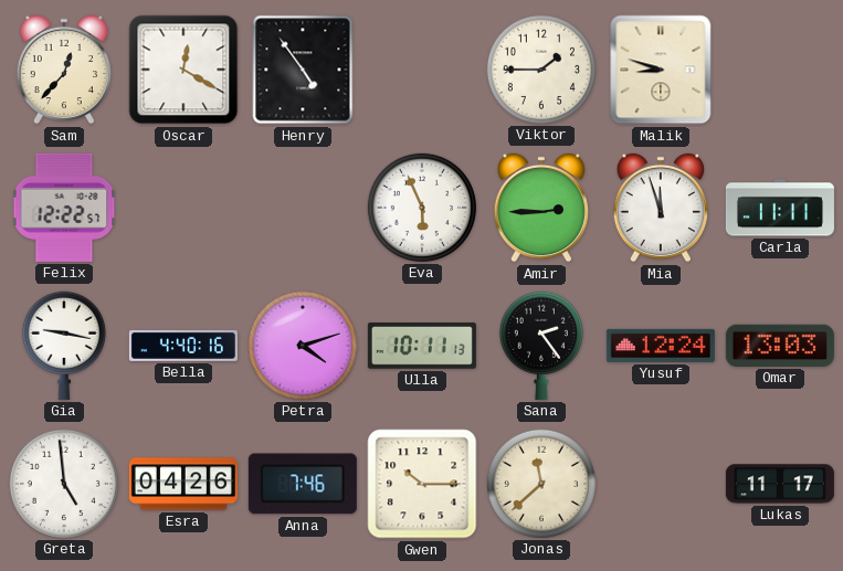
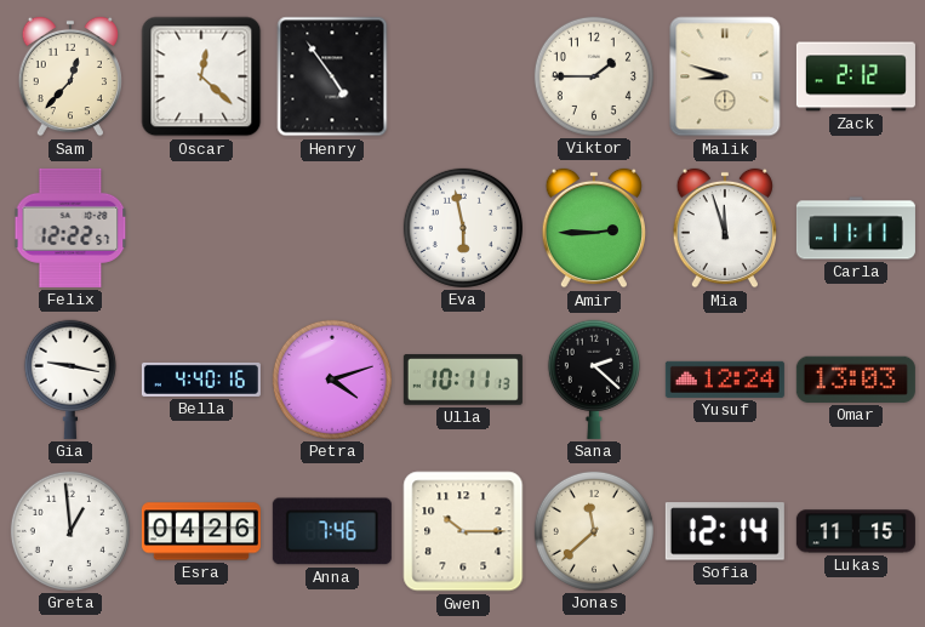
Oscar: 12:20 -> 12:22 (201, 76)
Zack: none -> 2:12 (856, 76)
Eva: 5:56 -> 5:58 (463, 228)
Sana: 2:24 -> 2:22 (594, 380)
Greta: 4:59 -> 12:59 (70, 531)
Sofia: none -> 12:14 (725, 531)
Lukas: 11:17 -> 11:15 (856, 531)
